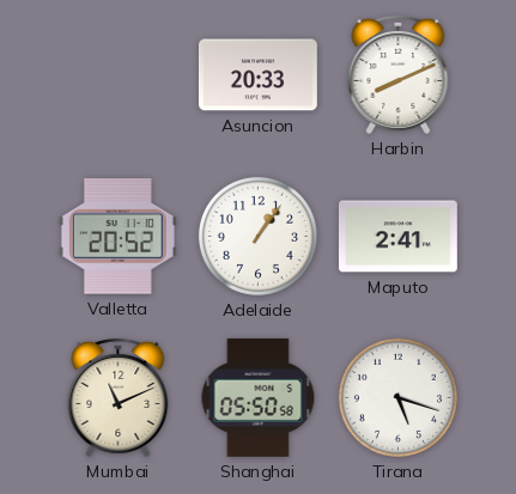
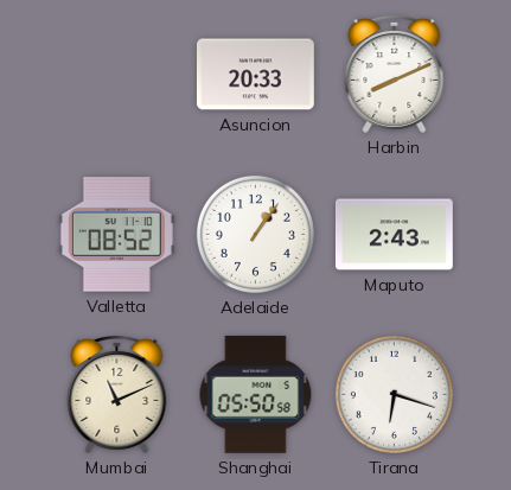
Valletta: 20:52 -> 08:52 (116, 235)
Maputo: 2:41 -> 2:43 (394, 235)
Tirana: 5:18 -> 6:18 (394, 394)
